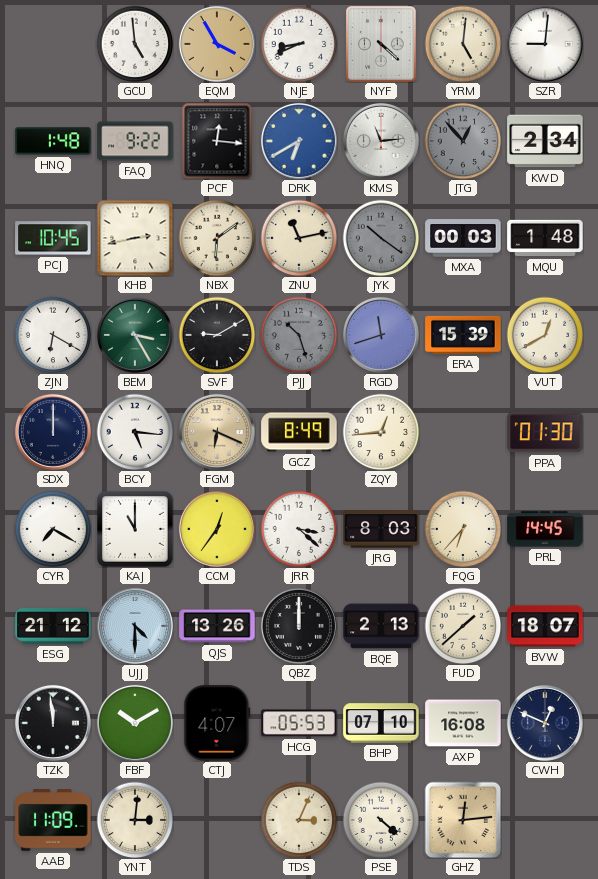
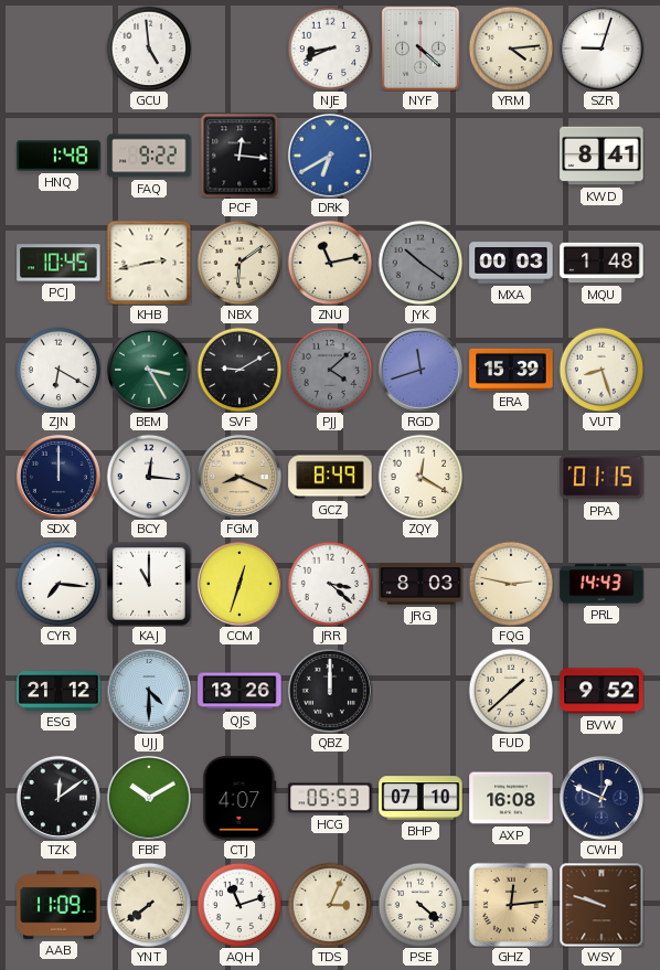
EQM: 3:55 -> none (217, 44)
YRM: 5:01 -> 4:14 (511, 49)
SZR: 9:01 -> 9:03 (602, 49)
KMS: 11:14 -> none (381, 141)
JTG: 12:53 -> none (463, 141)
KWD: 2:34 -> 8:41 (602, 156)
PJJ: 10:27 -> 4:08 (330, 370)
VUT: 12:40 -> 8:27 (602, 370)
BCY: 5:16 -> 12:16 (149, 477)
FGM: 6:19 -> 8:19 (239, 477)
ZQY: 12:44 -> 12:20 (421, 477)
PPA: 01:30 -> 01:15 (602, 477)
CYR: 7:20 -> 7:16 (58, 584)
CCM: 12:36 -> 12:33 (239, 584)
FQG: 6:37 -> 2:47 (511, 584)
PRL: 14:45 -> 14:43 (602, 584)
BQE: 2:13 -> none (381, 626)
BVW: 18:07 -> 9:52 (602, 691)
TZK: 11:59 -> 12:09 (58, 798)
YNT: 3:01 -> 7:39 (149, 905)
AQH: none -> 11:12 (239, 905)
WSY: none -> 9:48 (602, 905)
